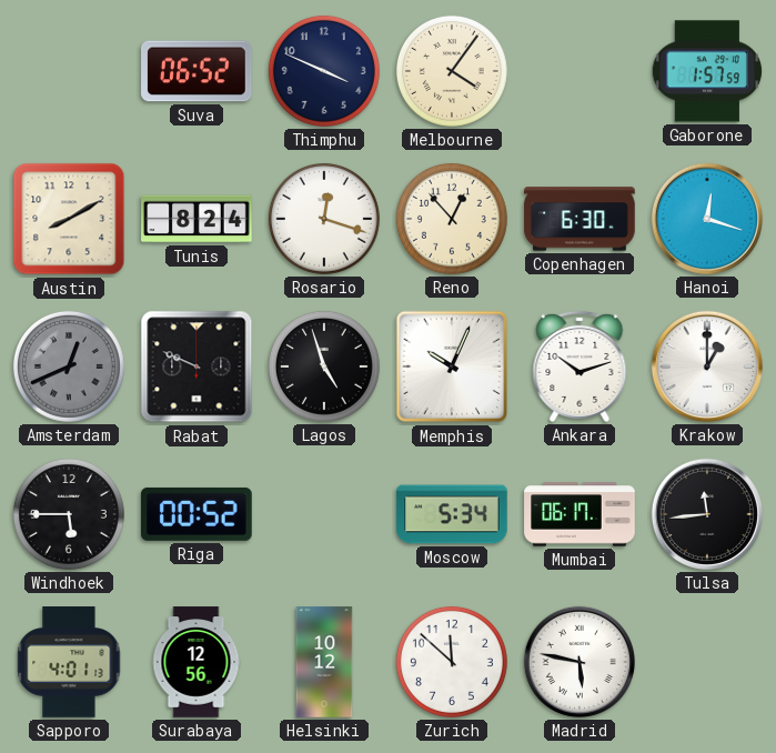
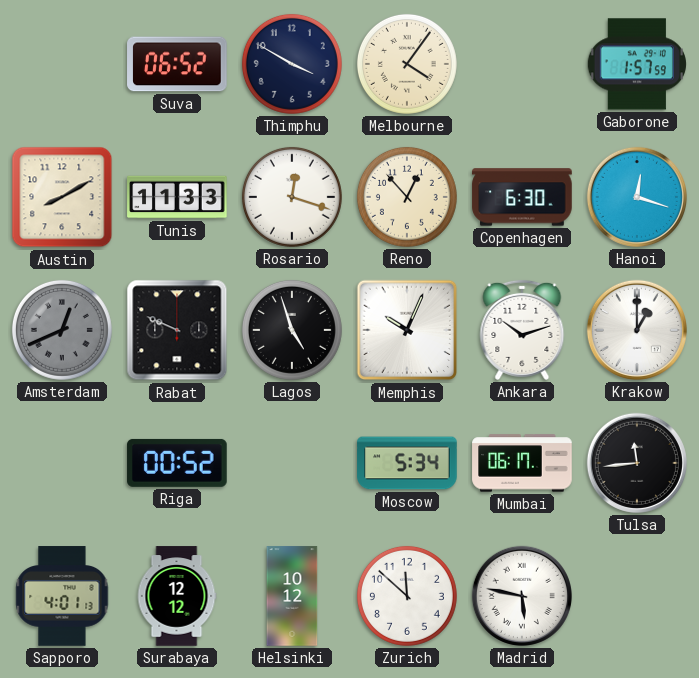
Thimphu: 3:49 -> 3:50 (292, 64)
Tunis: 8:24 -> 11:33 (177, 197)
Windhoek: 5:45 -> none (69, 514)
Surabaya: 12:56 -> 12:12 (177, 596)
